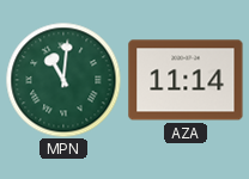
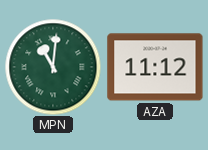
AZA: 11:14 -> 11:12 (155, 67)
